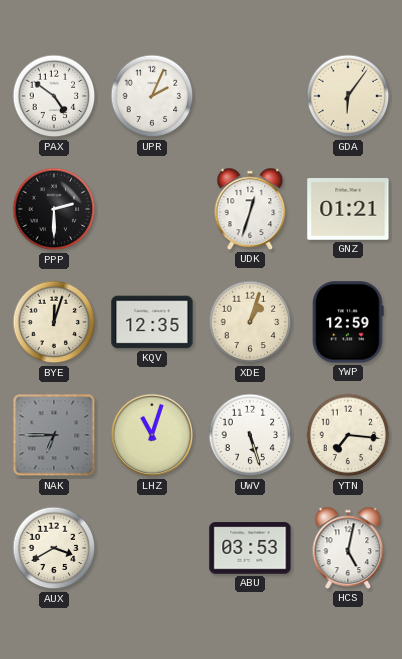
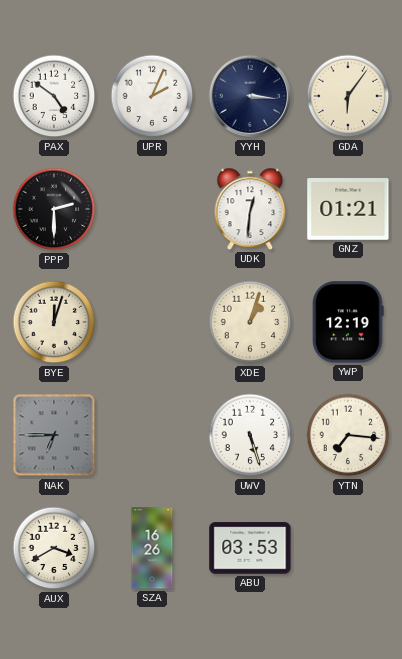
YYH: none -> 3:16 (250, 96)
UDK: 12:33 -> 12:31 (250, 209)
KQV: 12:35 -> none (152, 322)
YWP: 12:59 -> 12:19 (348, 322)
LHZ: 11:03 -> none (152, 435)
SZA: none -> 16:26 (152, 548)
HCS: 5:02 -> none (348, 548)
